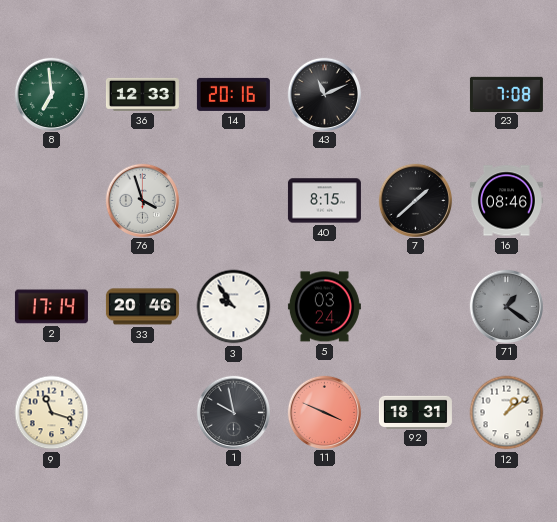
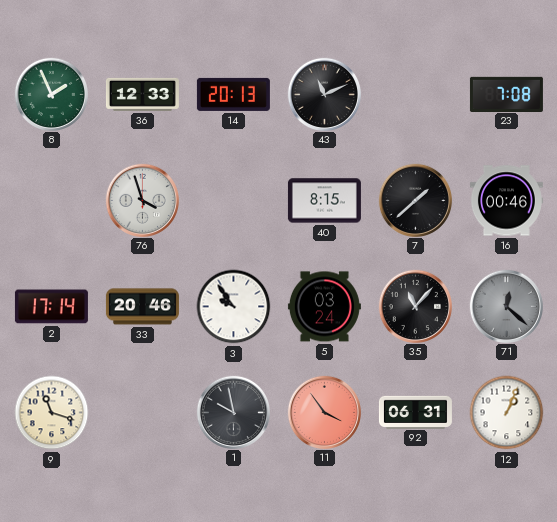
8: 6:59 -> 1:56 (51, 94)
14: 20:16 -> 20:13 (233, 94)
16: 08:46 -> 00:46 (506, 201)
35: none -> 11:07 (415, 306)
71: 1:21 -> 12:22 (506, 306)
11: 3:49 -> 3:54 (324, 412)
92: 18:31 -> 06:31 (415, 412)
12: 1:09 -> 1:04 (507, 413)
